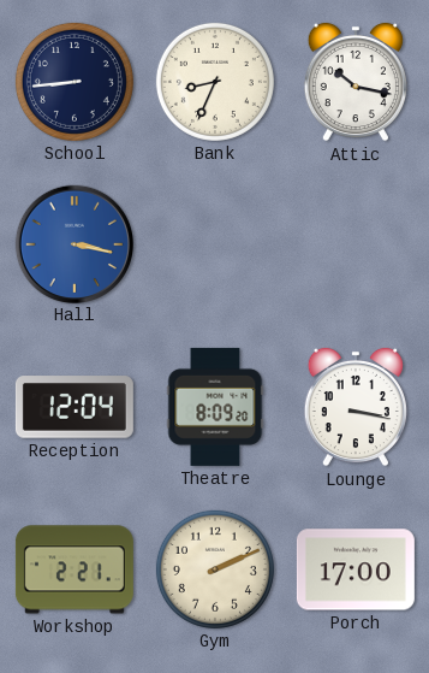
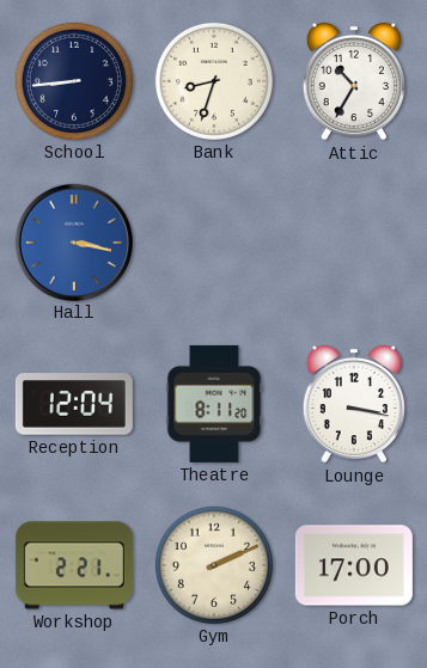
Bank: 8:34 -> 8:33 (214, 81)
Attic: 10:17 -> 10:35 (354, 81)
Theatre: 8:09 -> 8:11 (214, 404)
